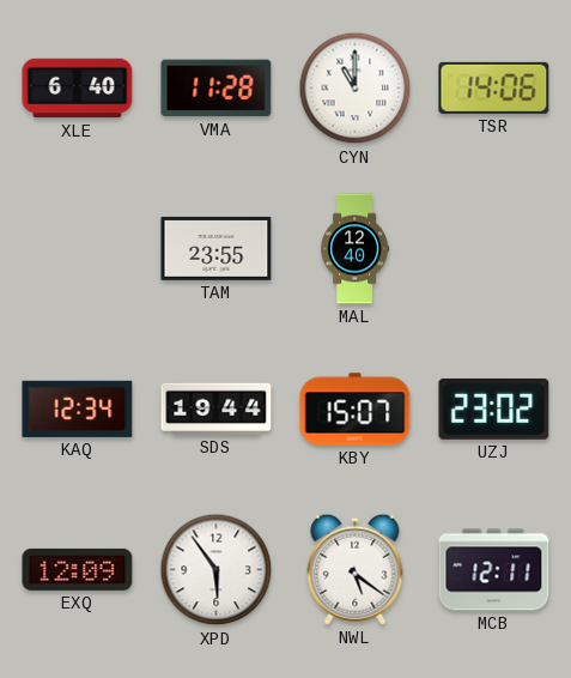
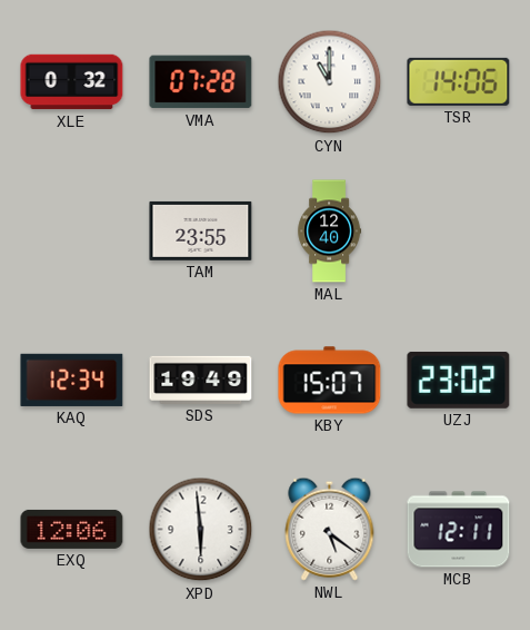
XLE: 6:40 -> 0:32 (72, 82)
VMA: 11:28 -> 07:28 (201, 82)
SDS: 19:44 -> 19:49 (201, 380)
EXQ: 12:09 -> 12:06 (72, 529)
XPD: 5:54 -> 5:59 (201, 530)
